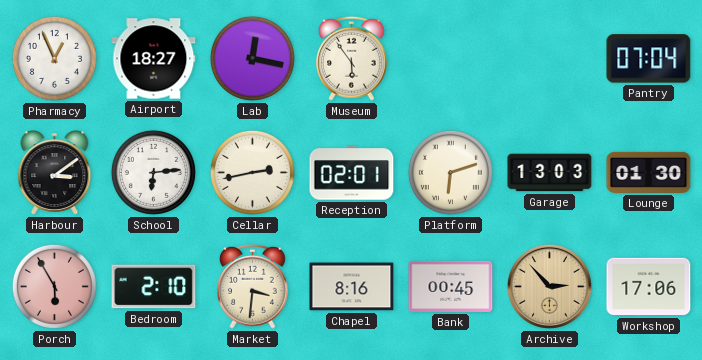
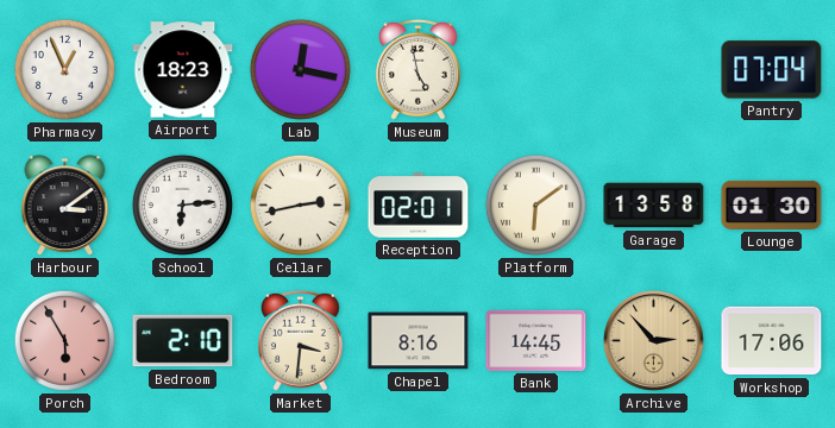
Airport: 18:27 -> 18:23 (183, 70)
Museum: 5:54 -> 4:58 (419, 69)
Platform: 6:12 -> 6:09 (535, 204)
Garage: 13:03 -> 13:58 (654, 206)
Bank: 00:45 -> 14:45 (536, 340)
